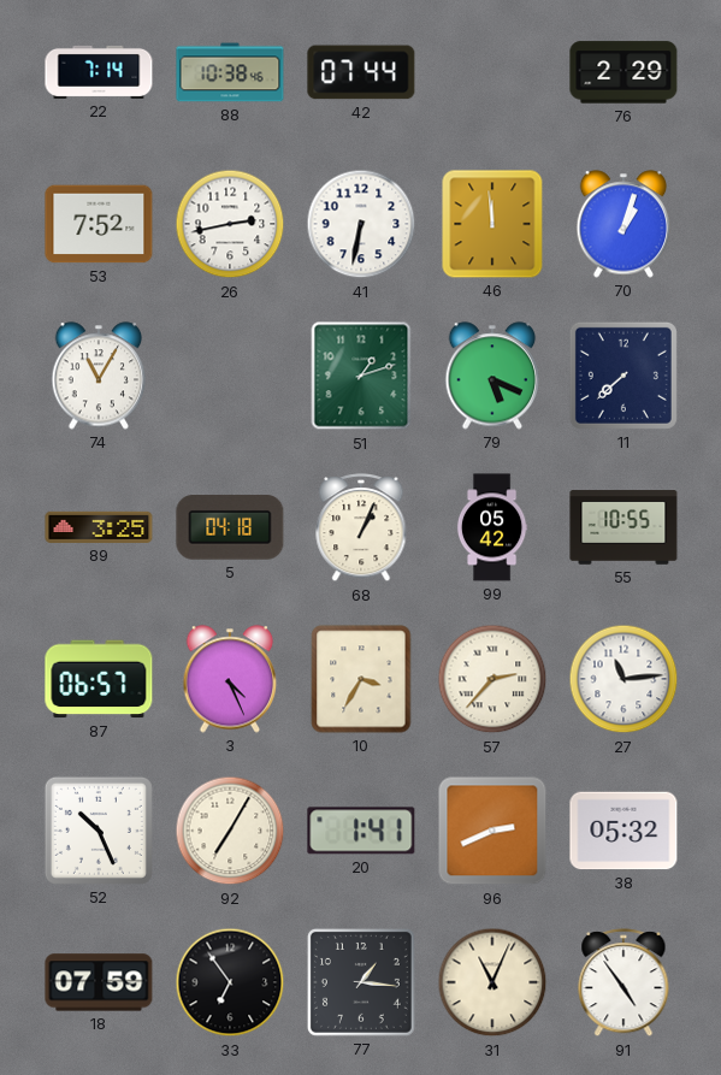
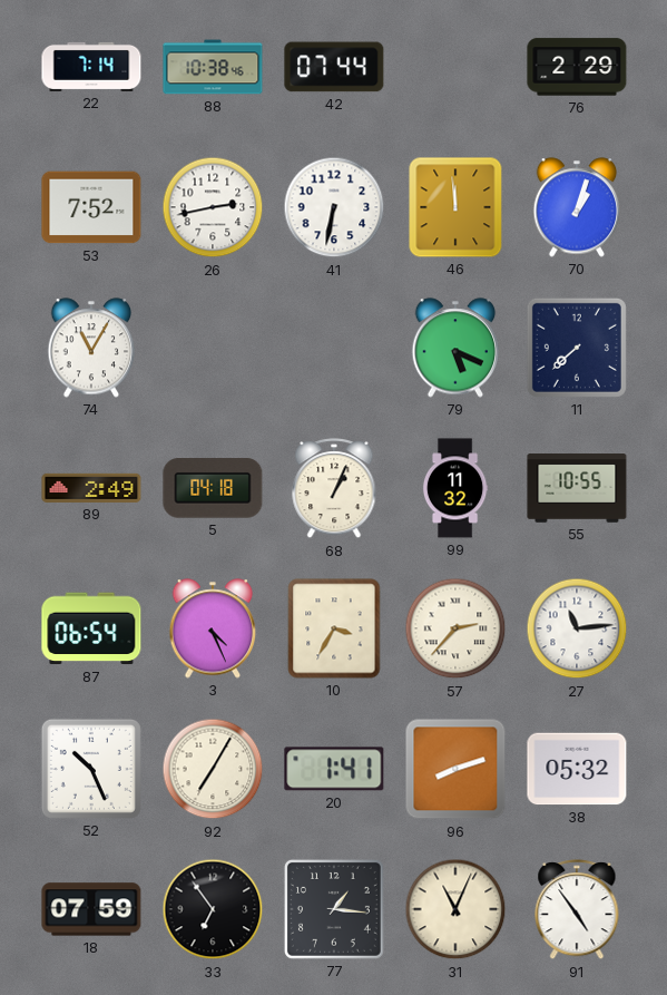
51: 1:12 -> none (361, 376)
89: 3:25 -> 2:49 (91, 488)
99: 05:42 -> 11:32 (455, 488)
87: 06:57 -> 06:54 (91, 628)
96: 2:41 -> 8:12 (455, 769)
